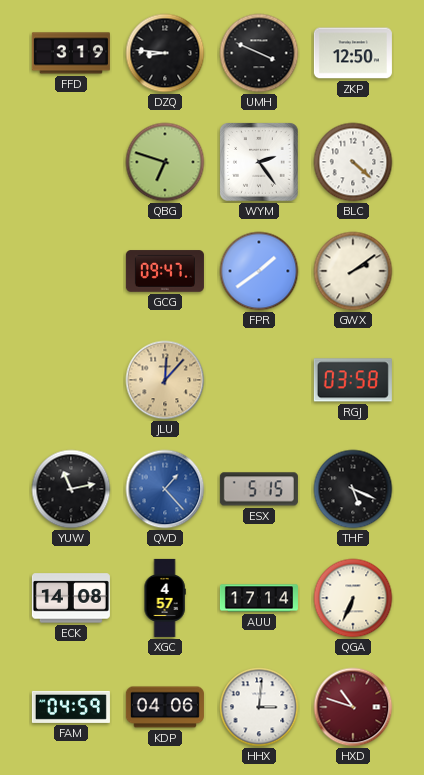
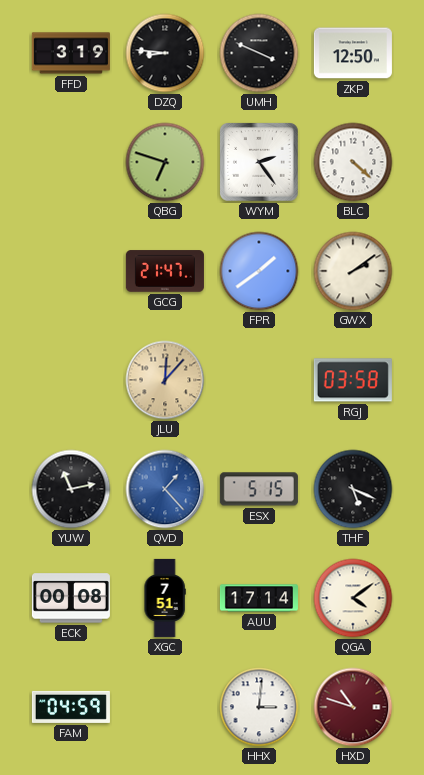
GCG: 09:47 -> 21:47 (165, 271)
ECK: 14:08 -> 00:08 (71, 598)
XGC: 4:57 -> 7:51 (165, 598)
QGA: 6:34 -> 4:09 (353, 598)
KDP: 04:06 -> none (165, 707)
